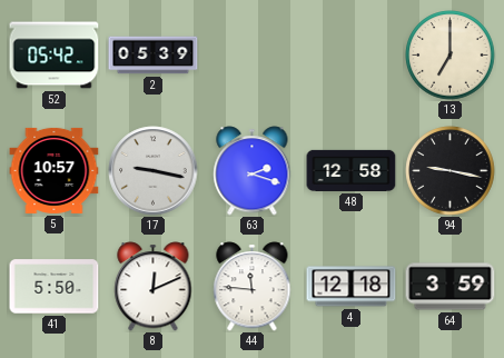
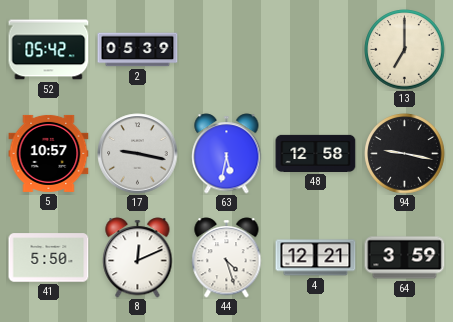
63: 2:18 -> 5:32 (227, 154)
44: 11:46 -> 4:27 (227, 258)
4: 12:18 -> 12:21 (316, 258)
